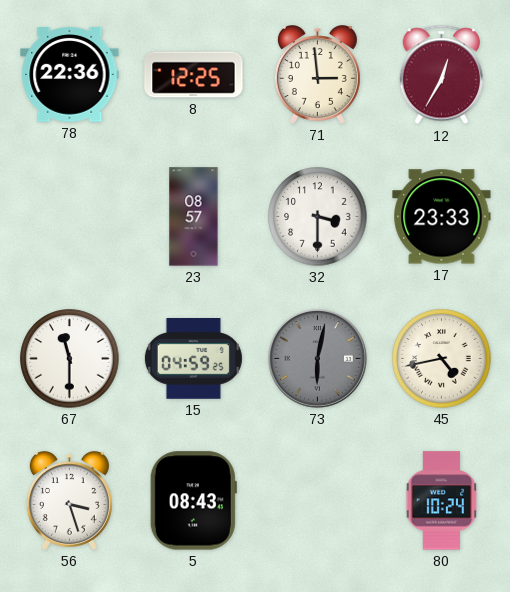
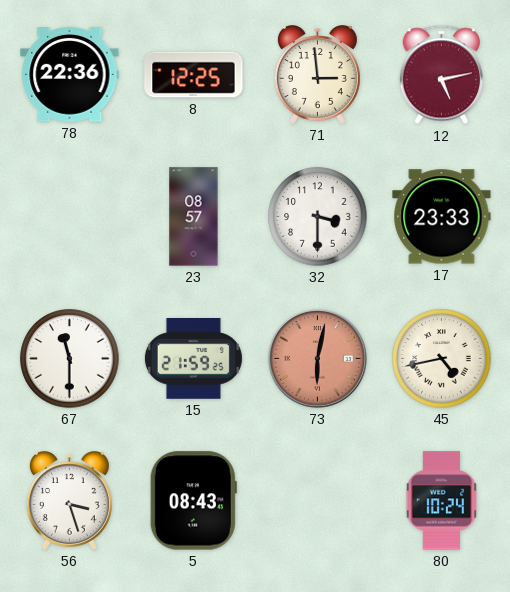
12: 12:35 -> 5:13 (441, 75)
15: 04:59 -> 21:59 (193, 359)
73 dial: grey -> salmon (318, 359)
